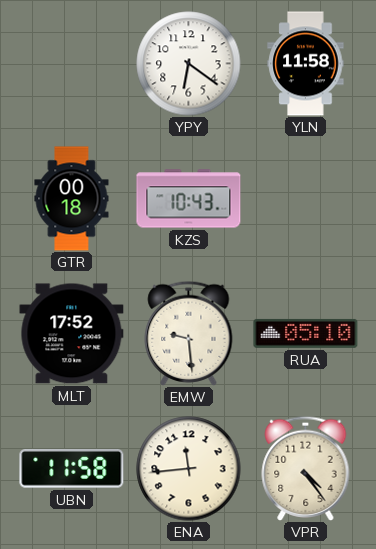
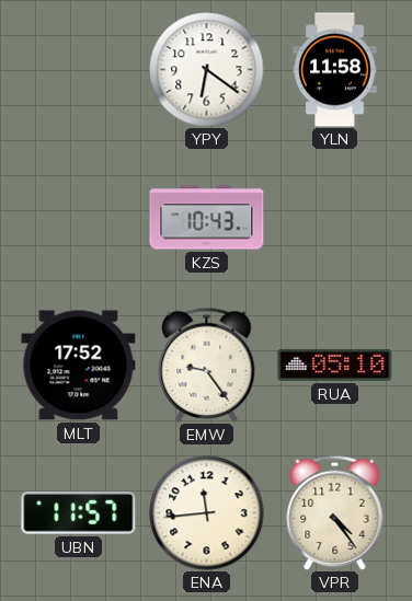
GTR: 00:18 -> none (72, 199)
EMW: 9:29 -> 9:24 (207, 365)
UBN: 11:58 -> 11:57 (79, 513)
